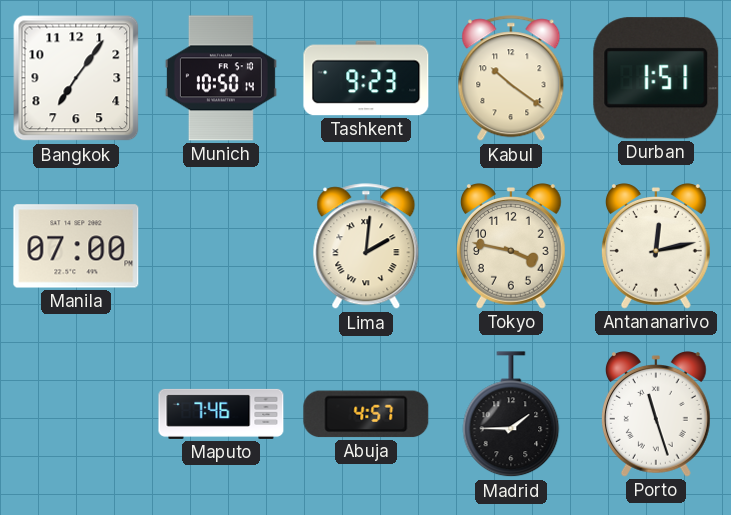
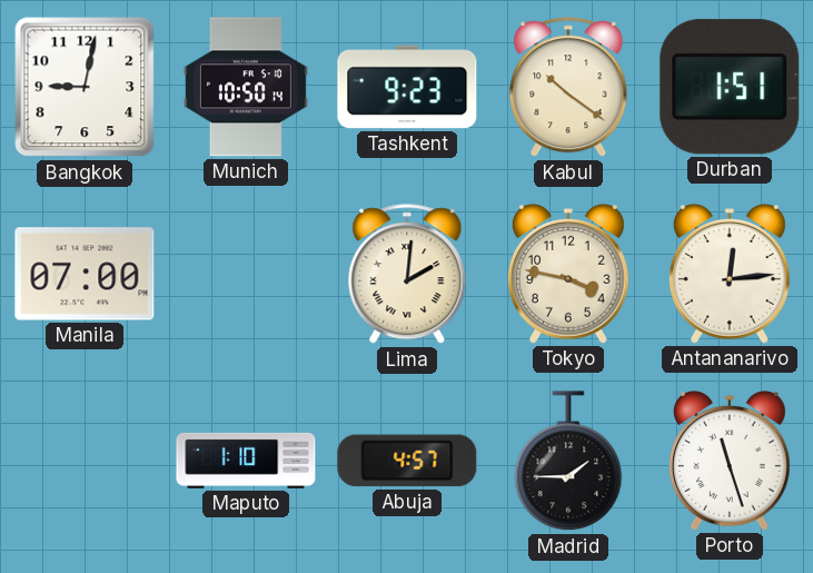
Bangkok: 7:06 -> 9:02 (85, 87)
Antananarivo: 12:13 -> 12:14 (730, 274)
Maputo: 7:46 -> 1:10 (246, 461)
